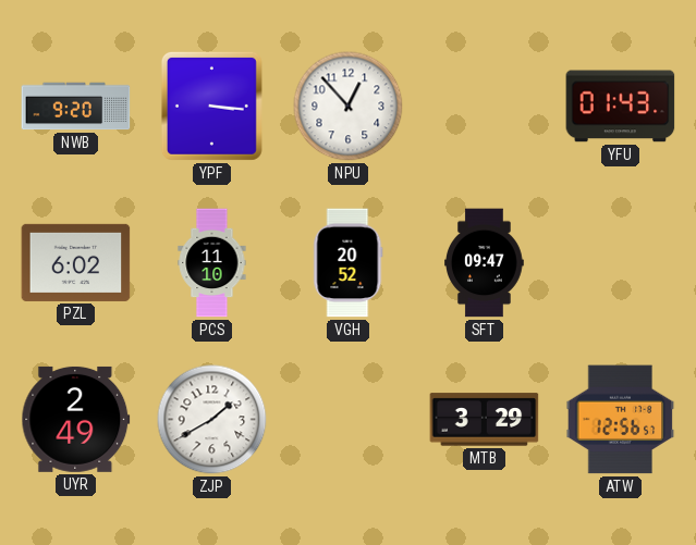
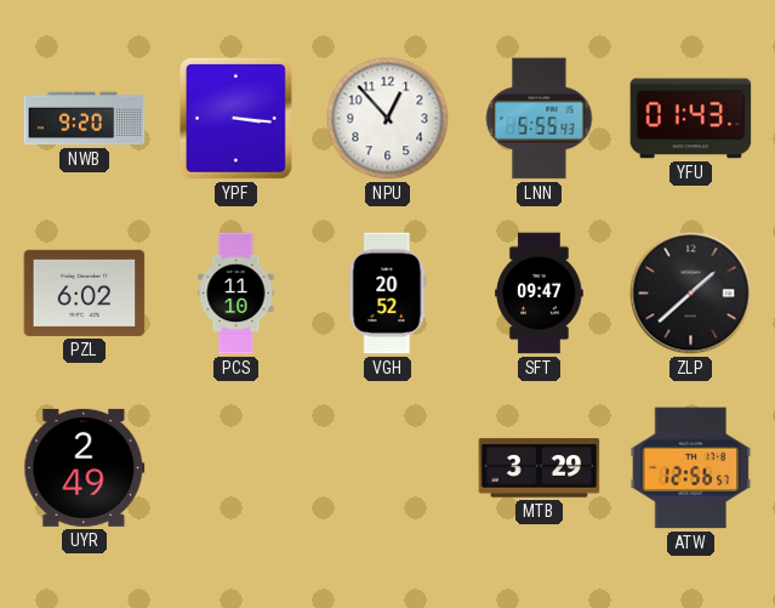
LNN: none -> 5:55 (540, 119)
ZLP: none -> 1:38 (691, 294)
ZJP: 1:40 -> none (212, 420)
